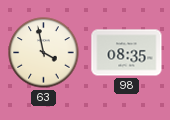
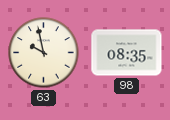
63: 3:58 -> 9:58 (44, 53)
